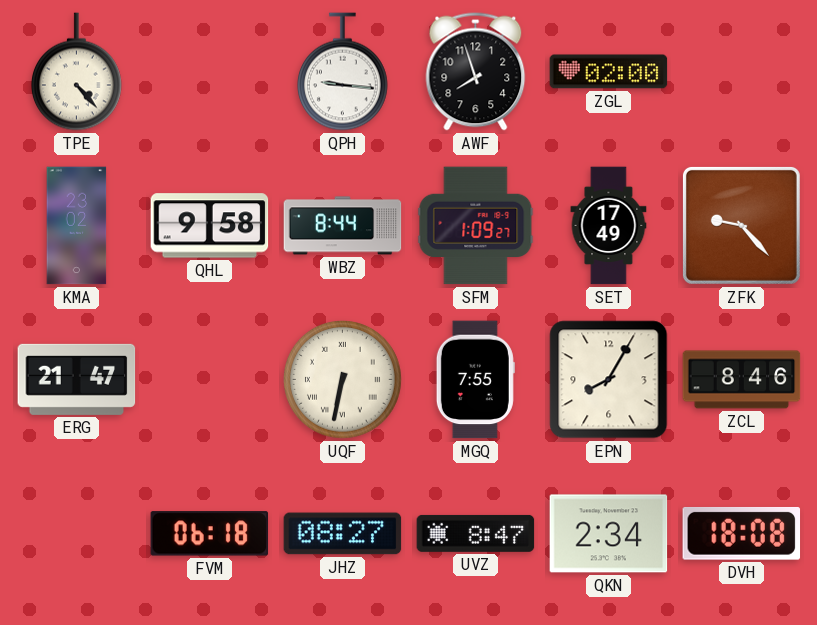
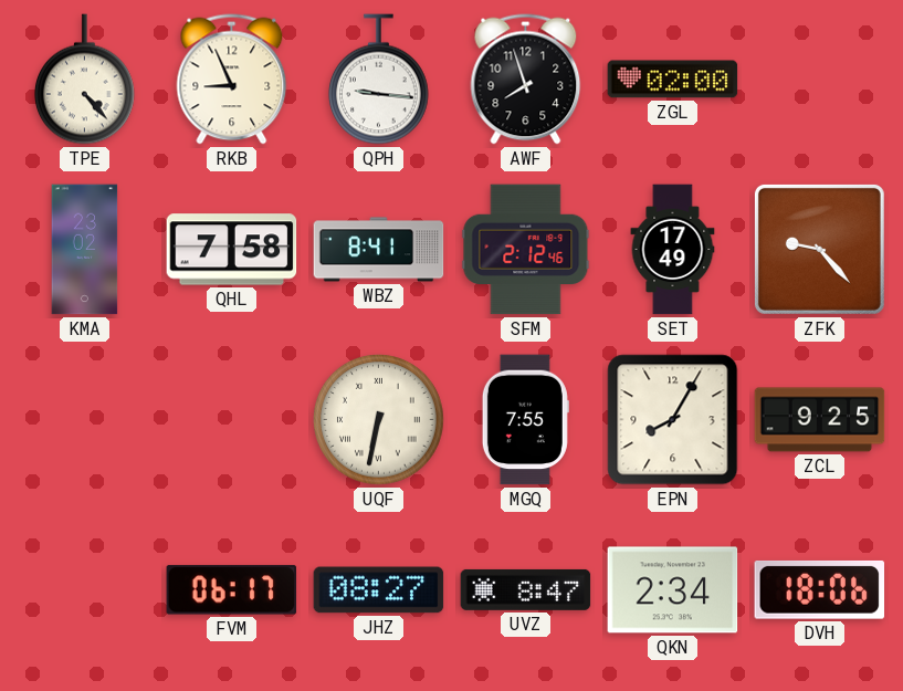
RKB: none -> 8:56 (232, 80)
QHL: 9:58 -> 7:58 (232, 250)
WBZ: 8:44 -> 8:41 (379, 250)
SFM: 1:09 -> 2:12 (526, 250)
ERG: 21:47 -> none (77, 379)
ZCL: 8:46 -> 9:25 (820, 420)
FVM: 06:18 -> 06:17 (232, 590)
DVH: 18:08 -> 18:06 (820, 590)
